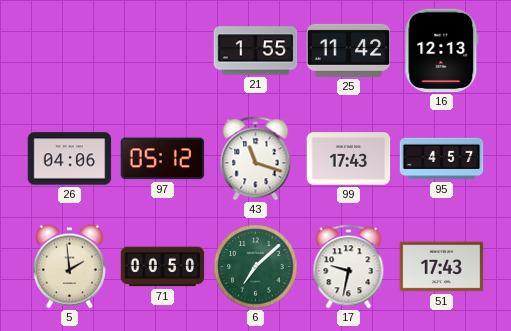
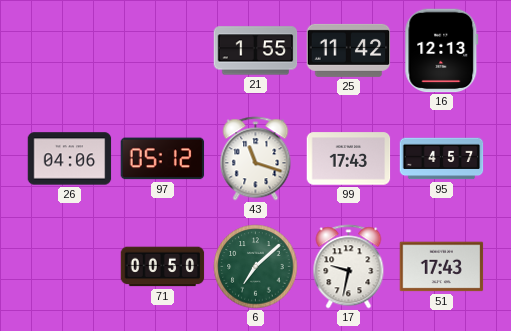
5: 1:59 -> none (69, 267)
